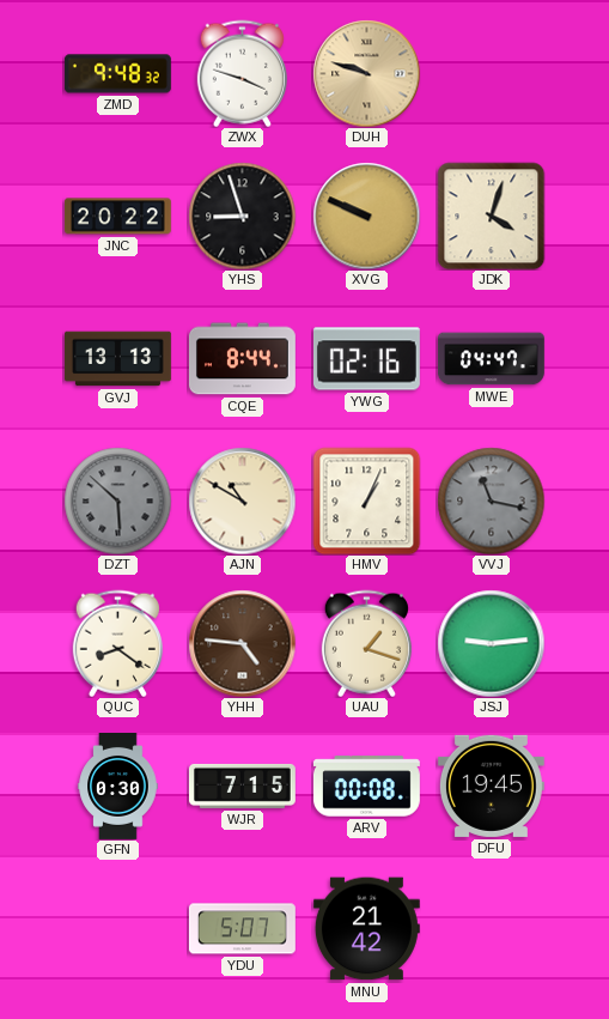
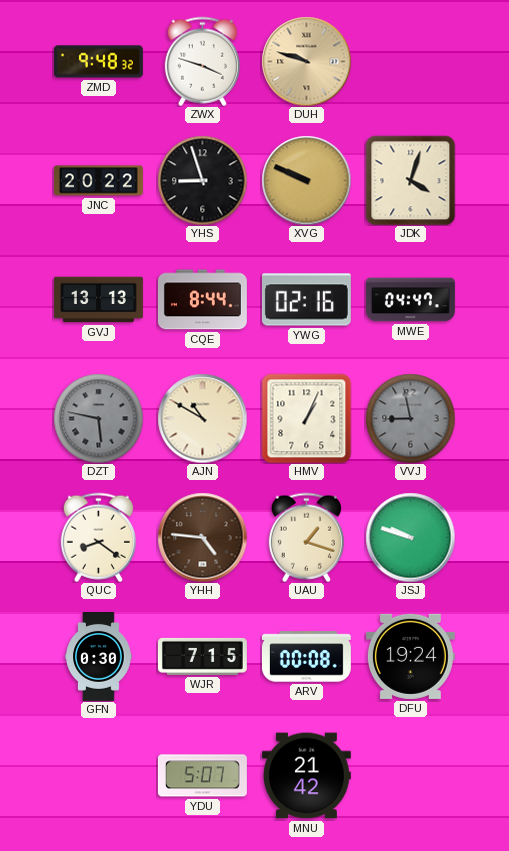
DZT: 5:52 -> 5:47 (98, 418)
VVJ: 11:17 -> 8:58 (410, 418)
JSJ: 9:14 -> 9:48 (410, 537)
DFU: 19:45 -> 19:24 (410, 656)
